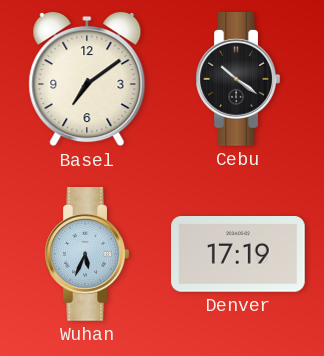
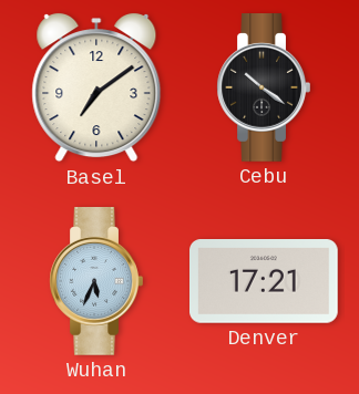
Denver: 17:19 -> 17:21 (265, 282)
